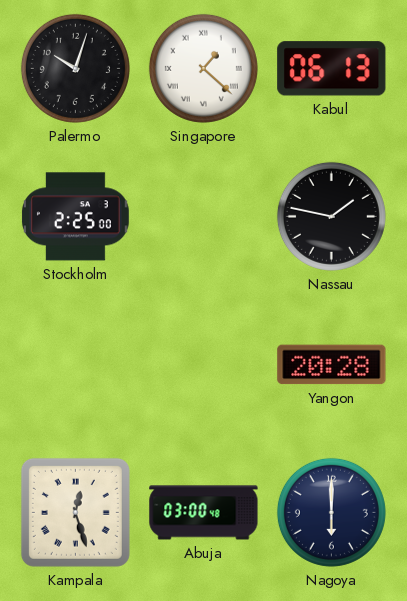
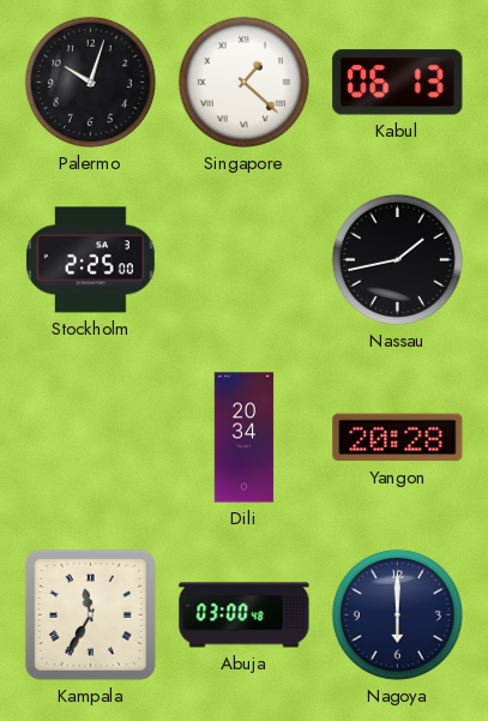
Nassau: 1:47 -> 1:43 (397, 259)
Dili: none -> 20:34 (245, 438)
Kampala: 12:27 -> 11:35 (90, 614)
